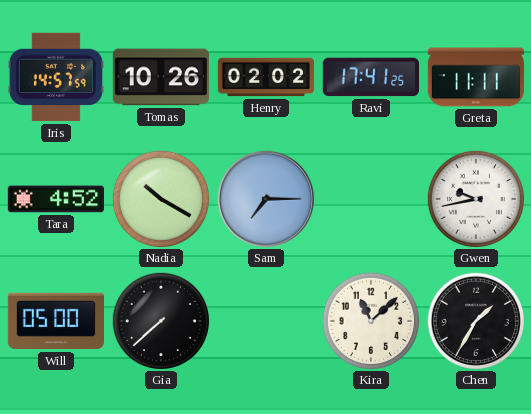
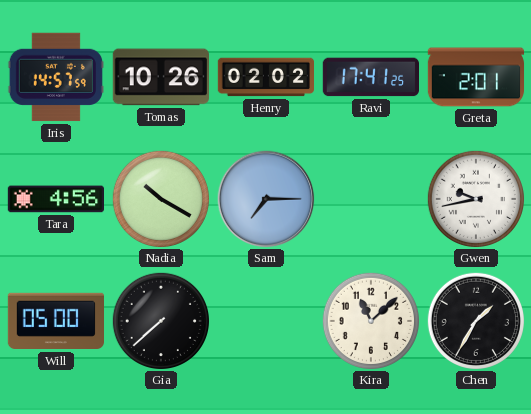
Greta: 11:11 -> 2:01 (476, 77)
Tara: 4:52 -> 4:56 (55, 199)
